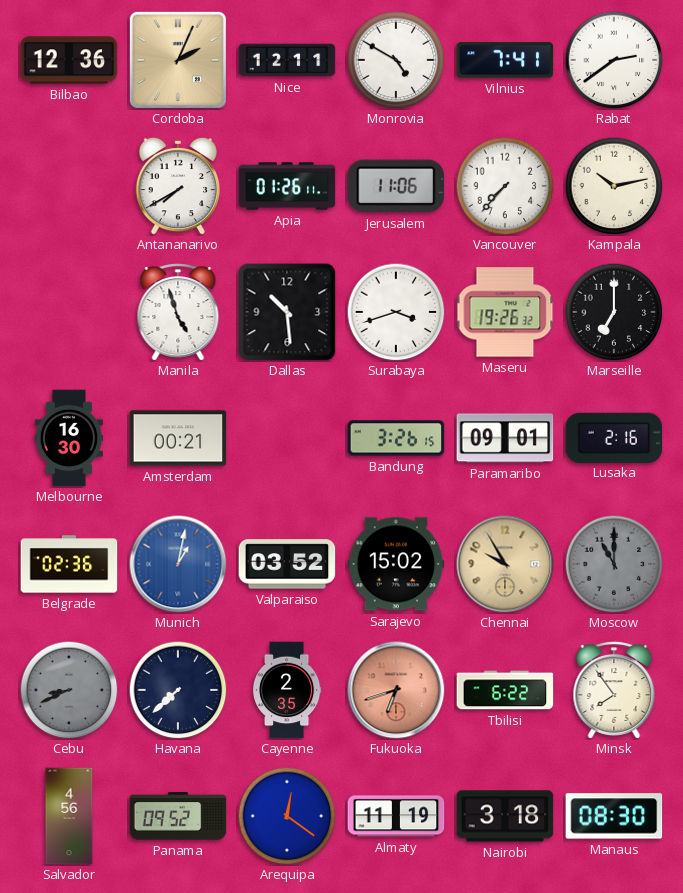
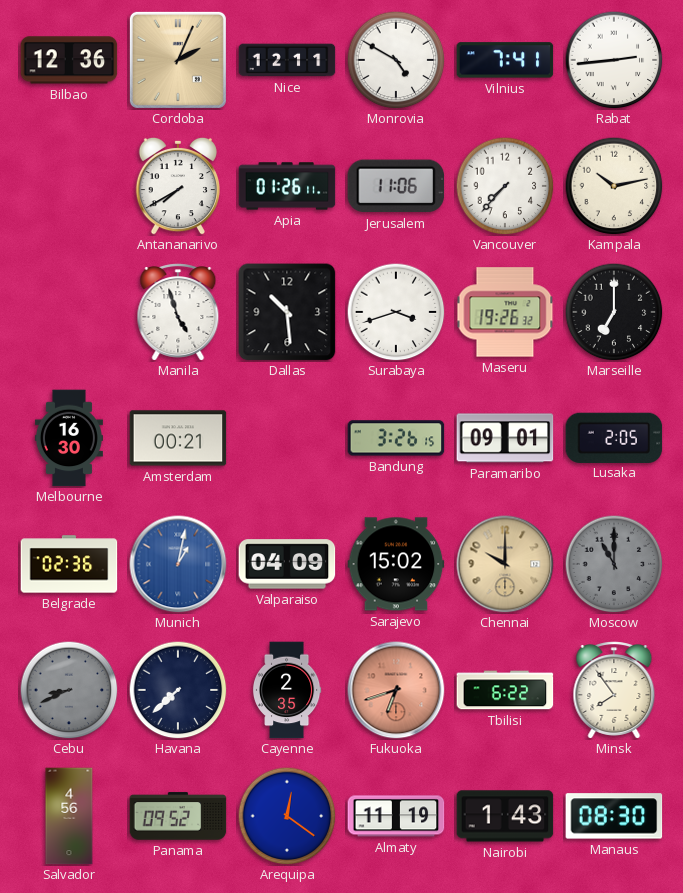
Rabat: 2:39 -> 2:44 (614, 60)
Lusaka: 2:16 -> 2:05 (614, 437)
Valparaiso: 03:52 -> 04:09 (287, 564)
Chennai: 9:55 -> 10:00 (505, 564)
Nairobi: 3:18 -> 1:43 (505, 816)
